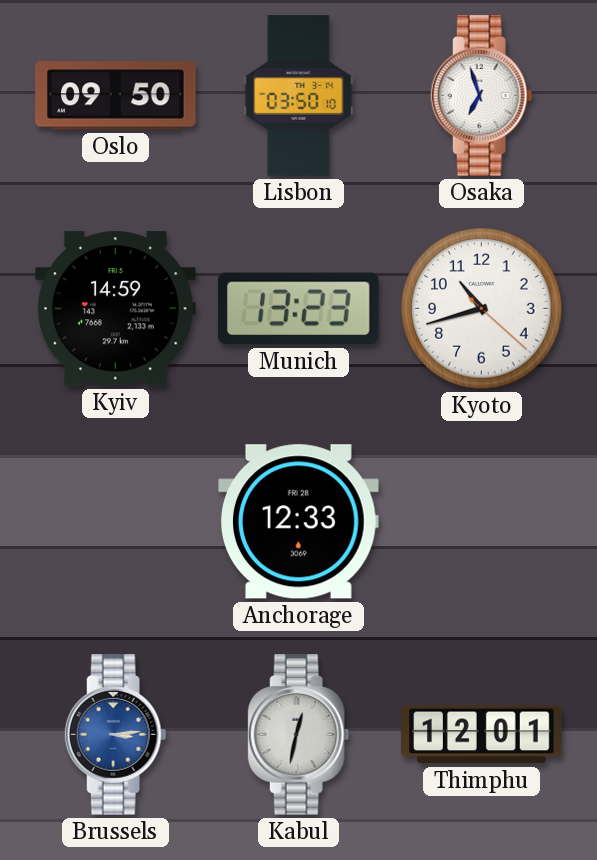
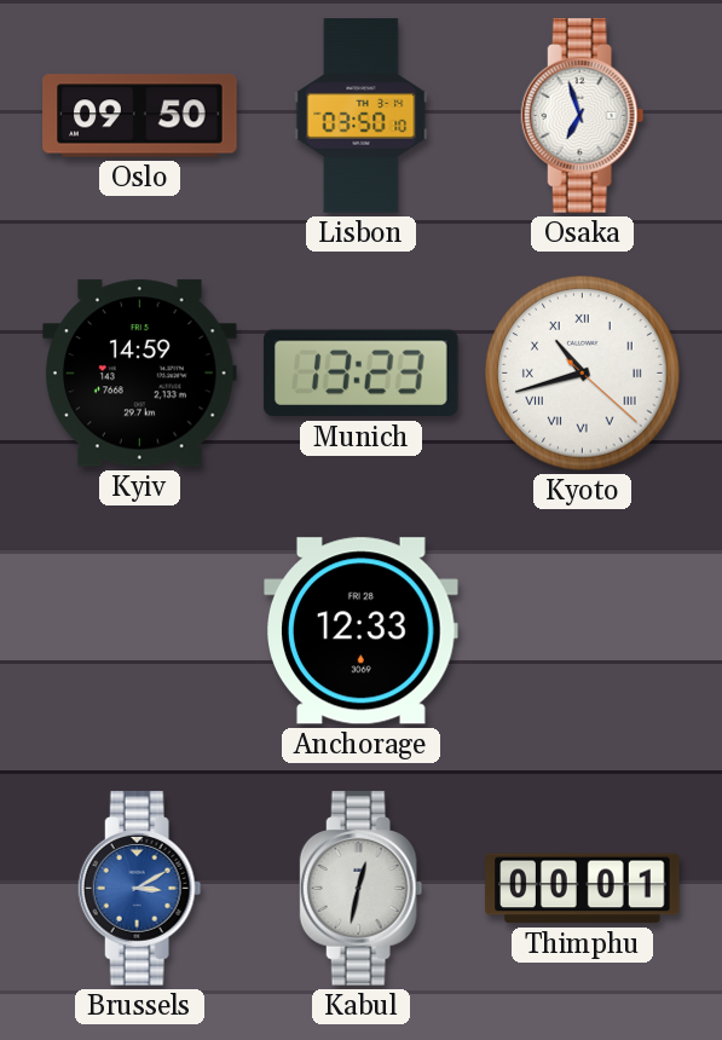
Kyoto numerals: Arabic -> Roman (583, 374)
Brussels: 3:14 -> 3:10 (140, 889)
Thimphu: 12:01 -> 00:01 (583, 889)
